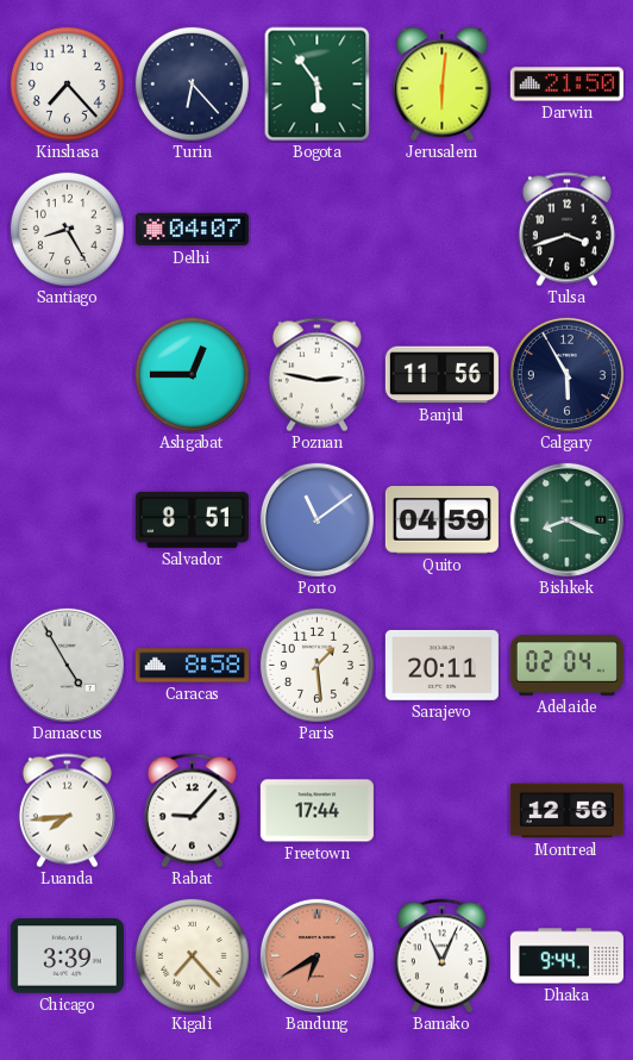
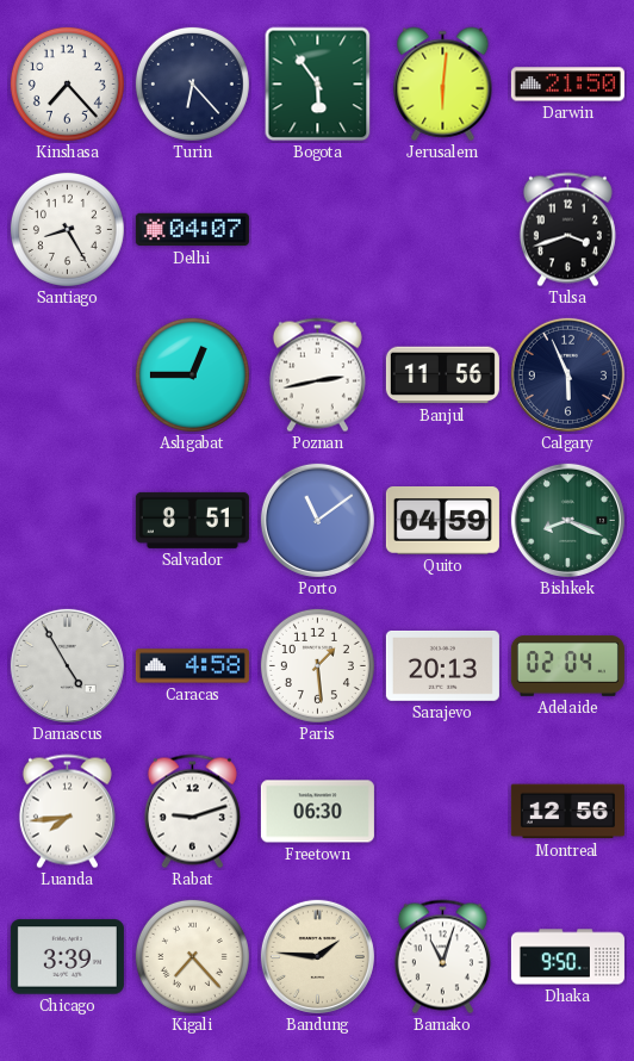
Poznan: 2:47 -> 2:43 (317, 376)
Calgary: 5:55 -> 5:56 (567, 374)
Caracas: 8:58 -> 4:58 (192, 666)
Sarajevo: 20:11 -> 20:13 (442, 665)
Rabat: 9:07 -> 9:12 (192, 812)
Freetown: 17:44 -> 06:30 (317, 812)
Bandung: 6:40 -> 1:46 (317, 956)
Bandung dial: salmon -> cream (317, 956)
Bamako: 11:04 -> 11:03 (442, 957)
Dhaka: 9:44 -> 9:50 (567, 957)
